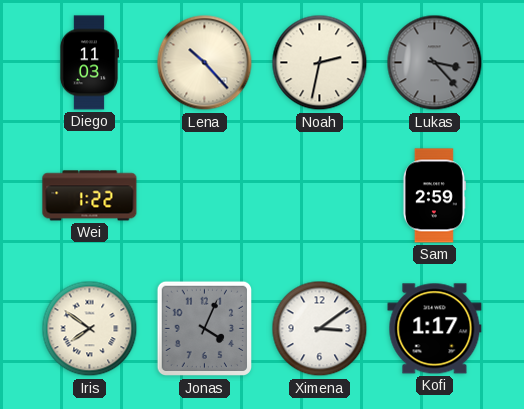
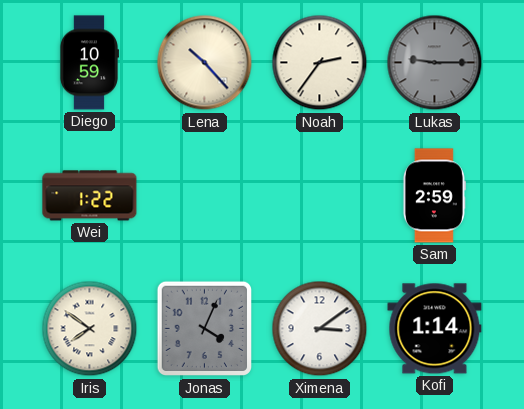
Diego: 11:03 -> 10:59 (89, 63)
Noah: 2:32 -> 2:36 (320, 63)
Lukas: 3:23 -> 9:15 (435, 63)
Kofi: 1:17 -> 1:14 (435, 329)
